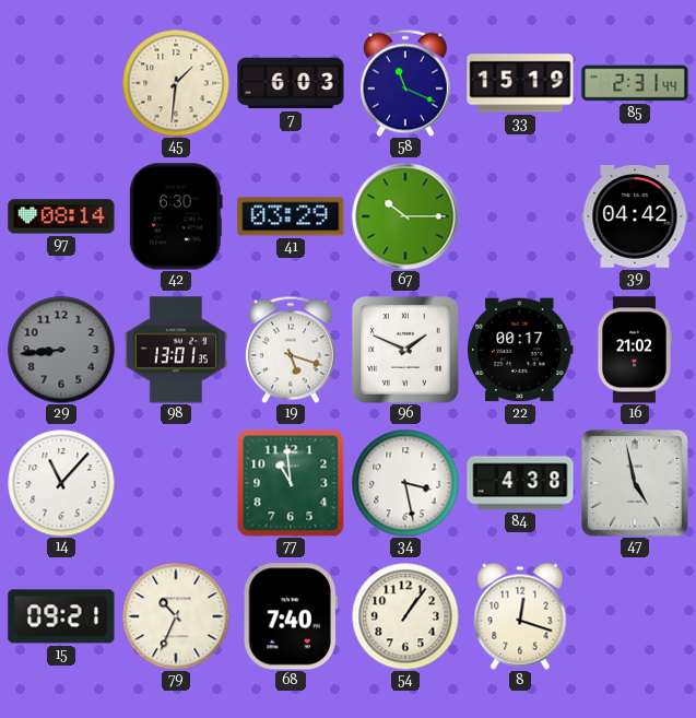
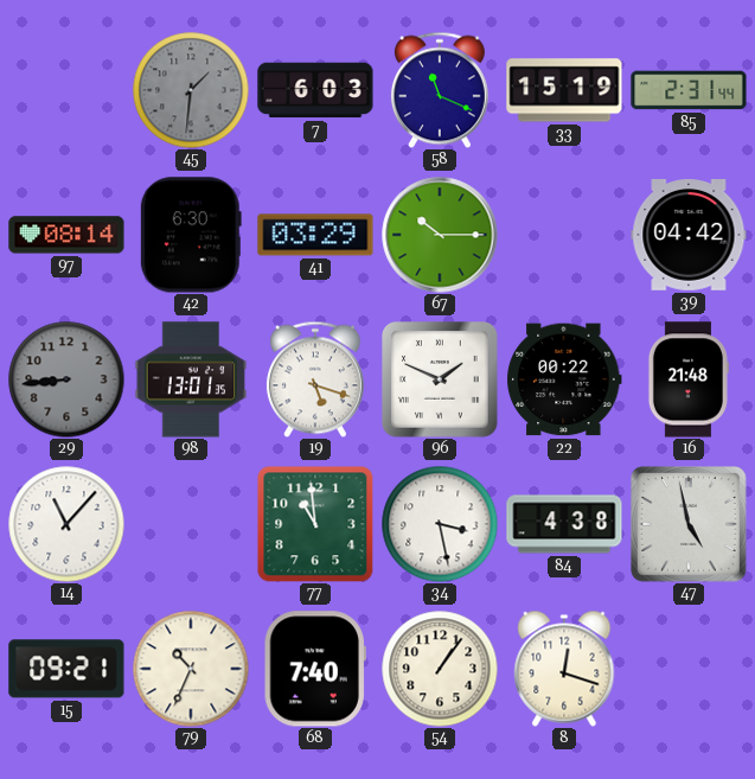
45 dial: cream -> grey (191, 90)
22: 00:17 -> 00:22 (565, 379)
16: 21:02 -> 21:48 (687, 379)
